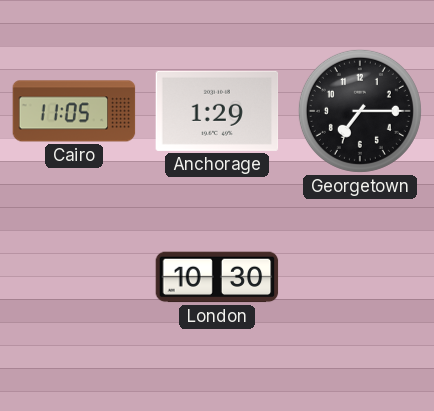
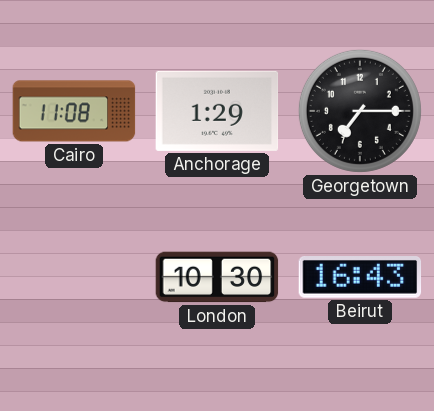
Cairo: 11:05 -> 11:08 (74, 111)
Beirut: none -> 16:43 (360, 278)
